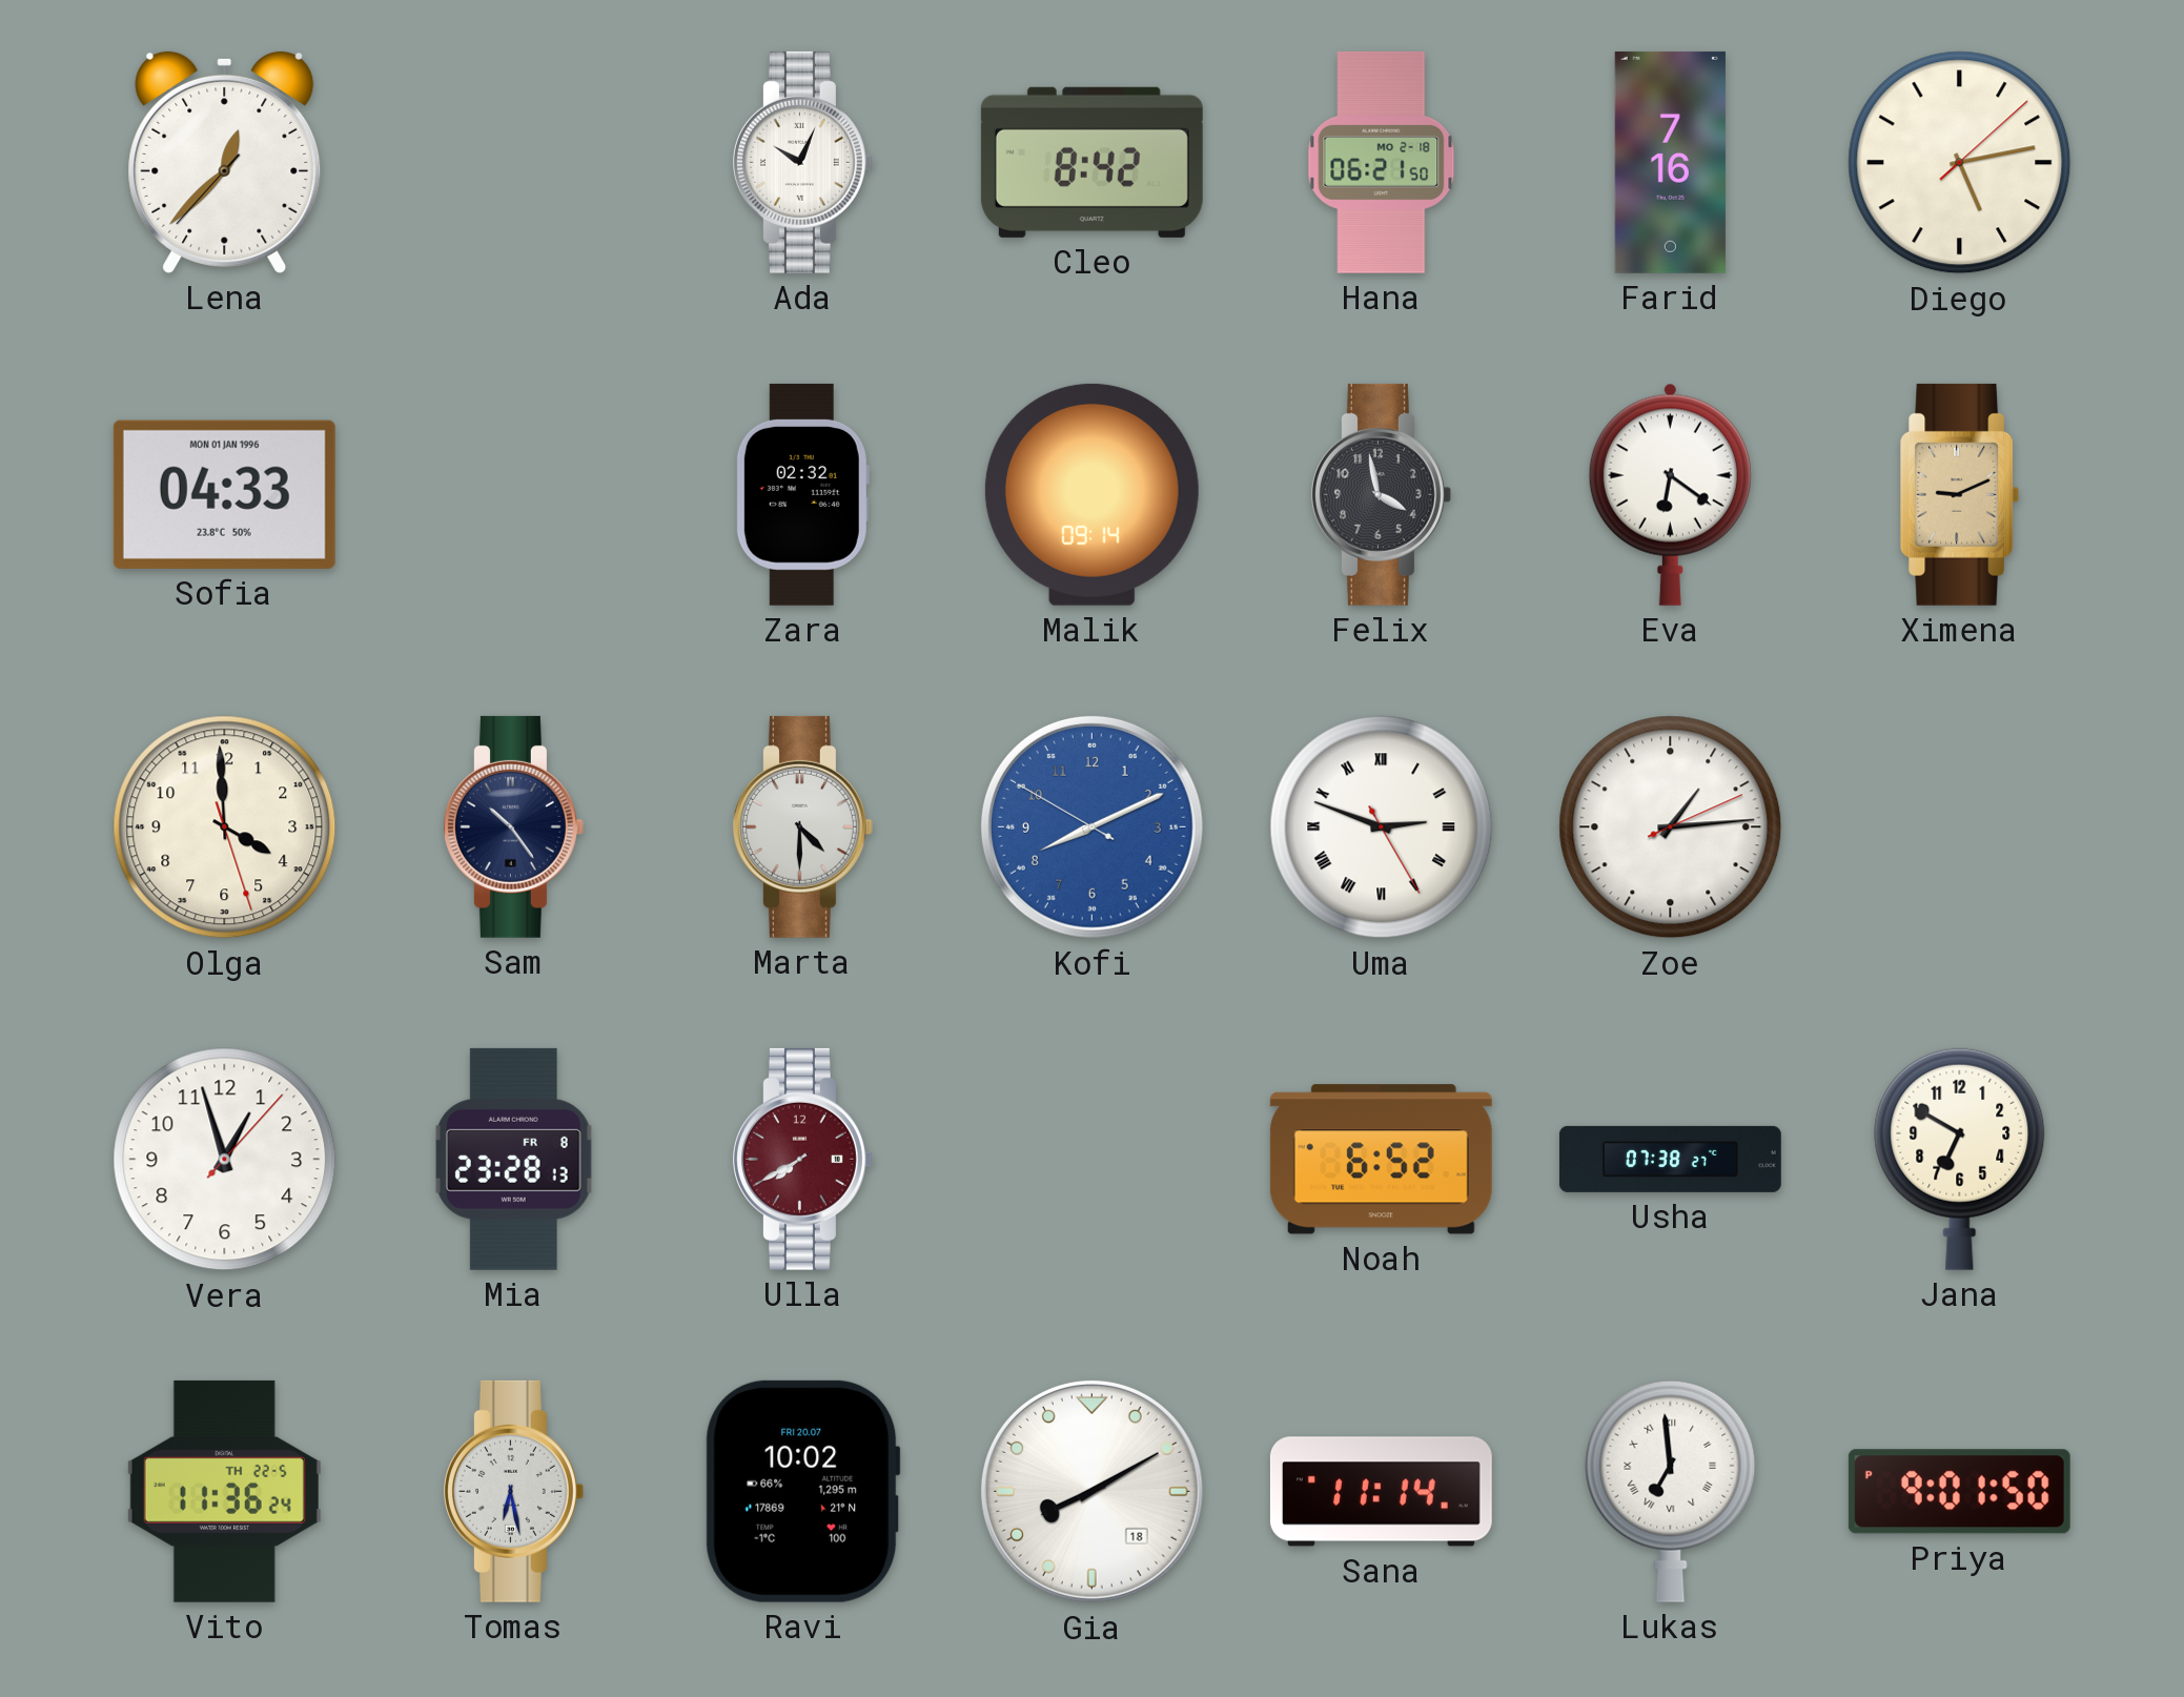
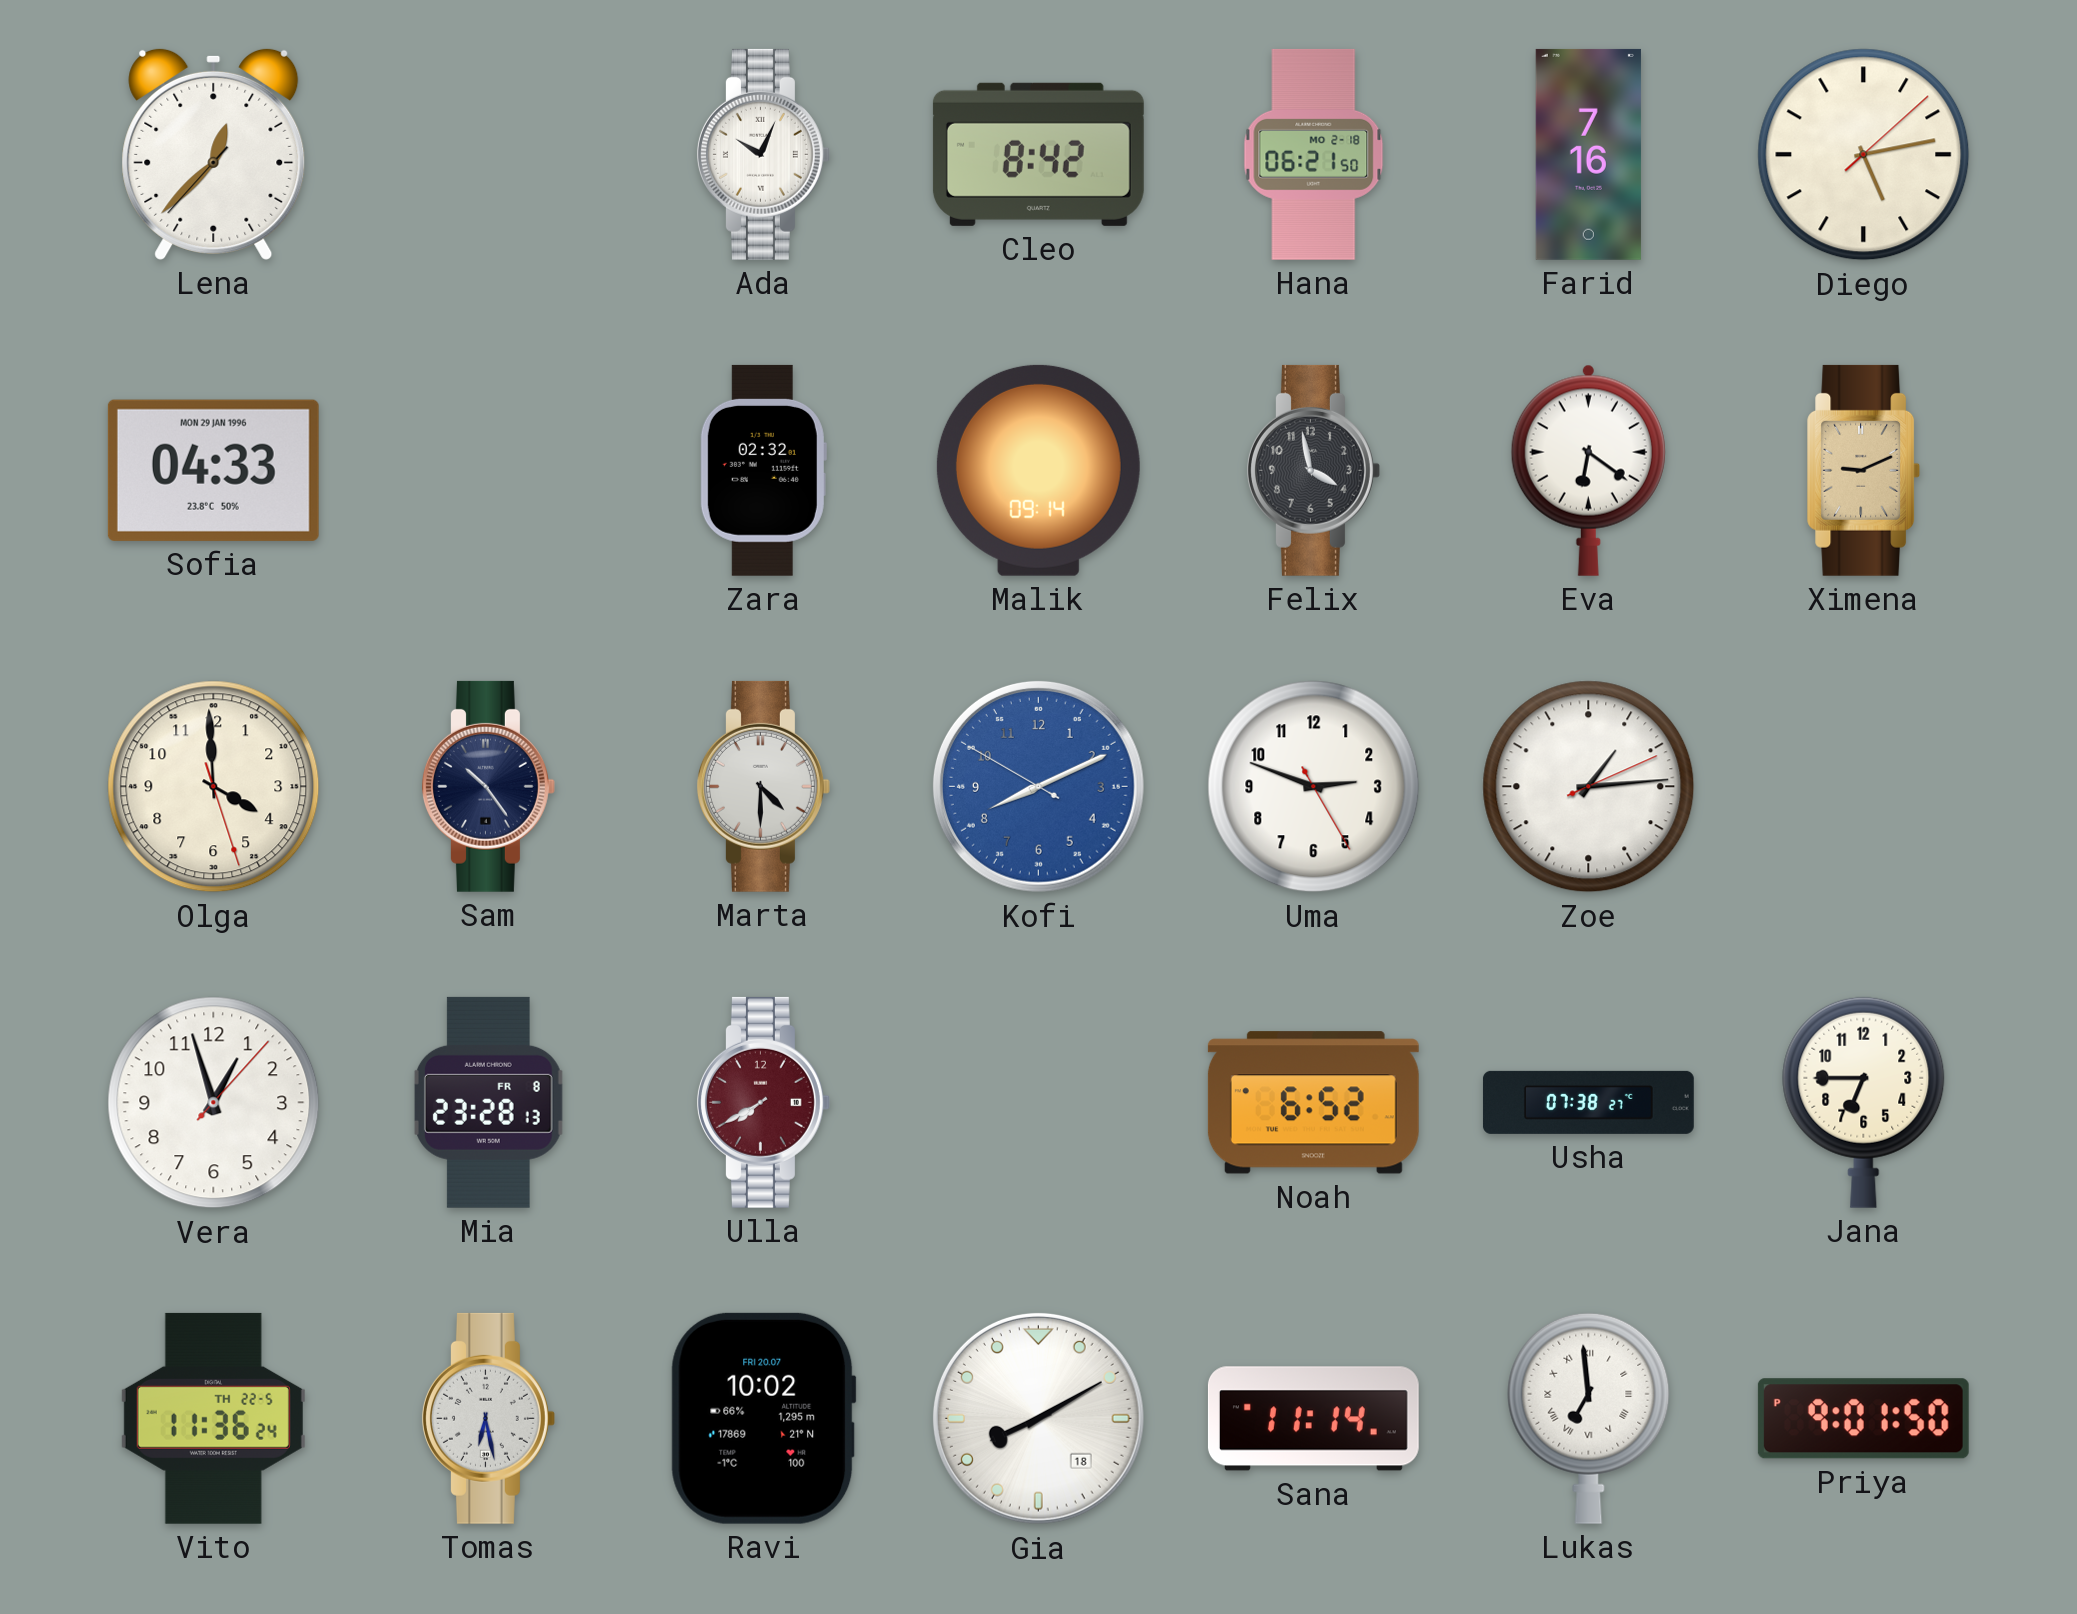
Sofia date: MON 01 JAN 1996 -> MON 29 JAN 1996 (213, 470)
Uma numerals: Roman -> Arabic (1314, 787)
Jana: 6:50 -> 6:45 (1864, 1102)
